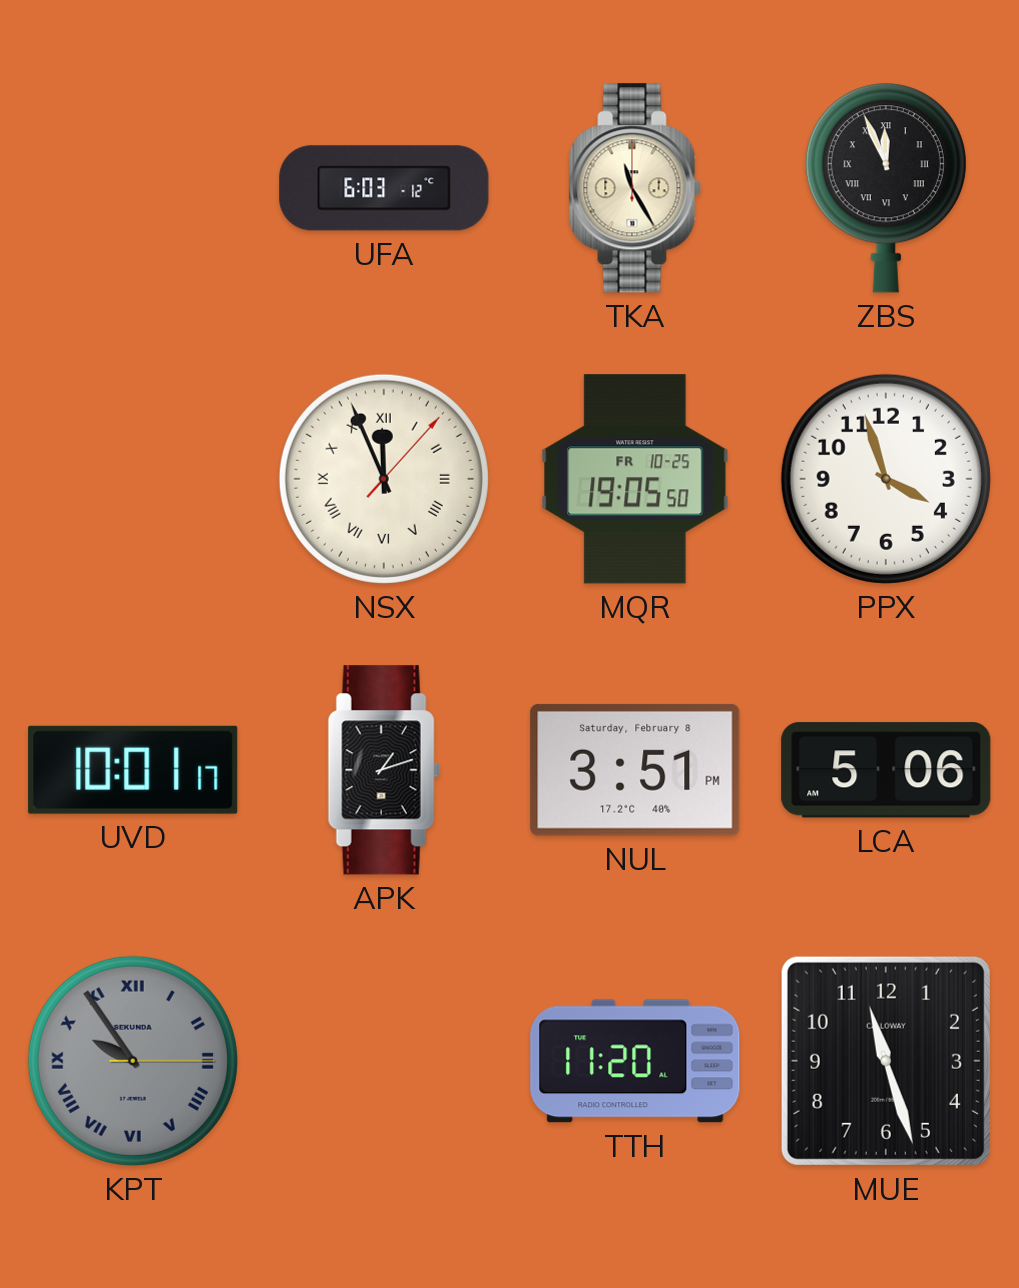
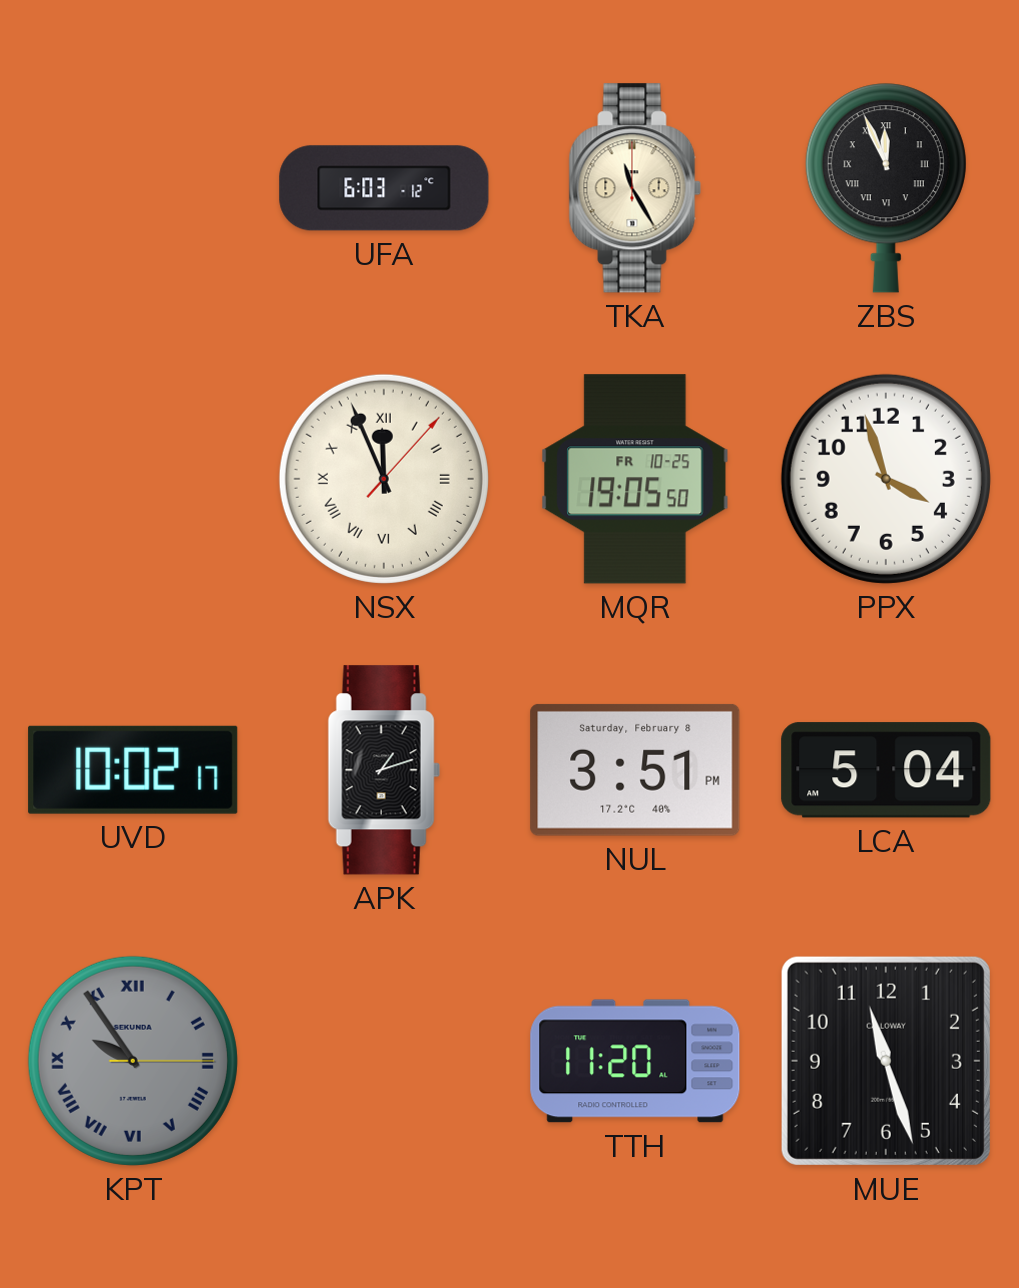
UVD: 10:01 -> 10:02 (133, 770)
LCA: 5:06 -> 5:04 (886, 770)
